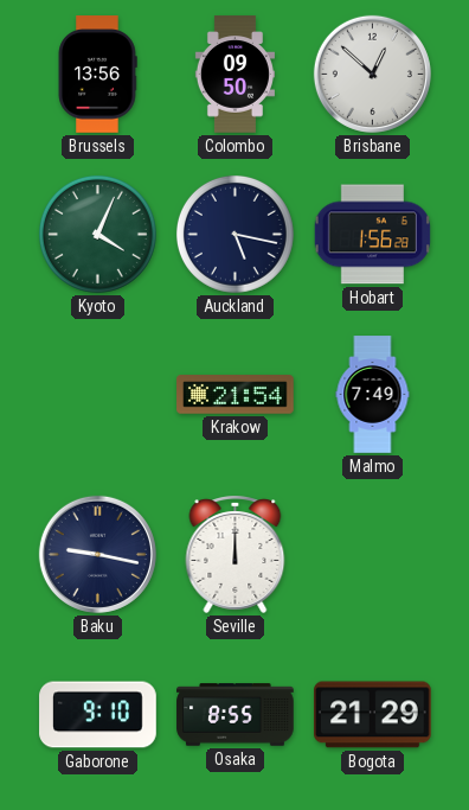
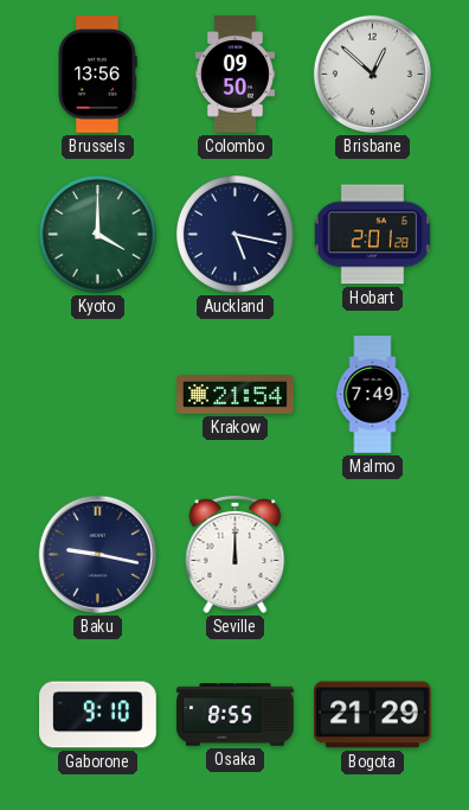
Kyoto: 4:04 -> 4:00 (97, 234)
Hobart: 1:56 -> 2:01 (372, 235)
